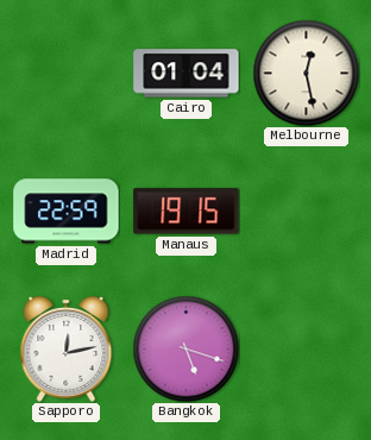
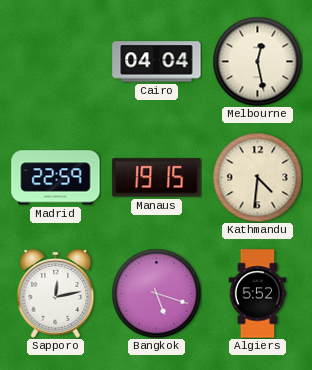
Cairo: 01:04 -> 04:04 (157, 62)
Kathmandu: none -> 4:31 (257, 177)
Algiers: none -> 5:52 (258, 294)
